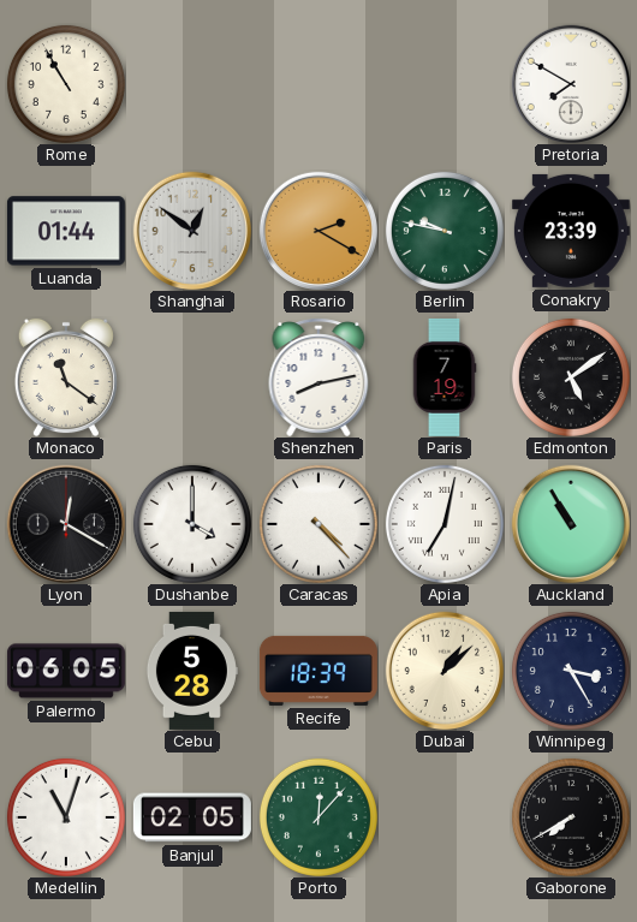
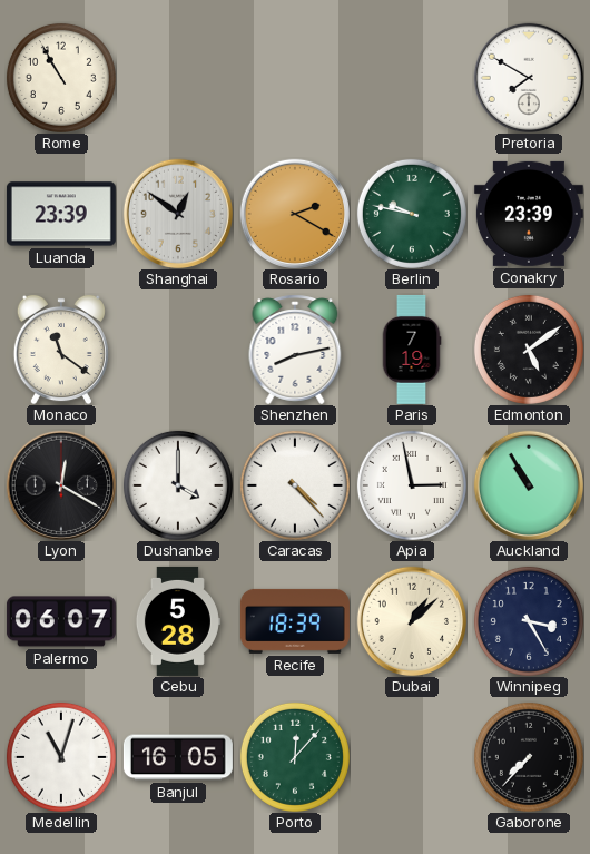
Luanda: 01:44 -> 23:39 (61, 214)
Apia: 7:02 -> 2:58 (412, 485)
Palermo: 06:05 -> 06:07 (61, 621)
Banjul: 02:05 -> 16:05 (178, 757)
Gaborone: 7:40 -> 7:37 (529, 757)
